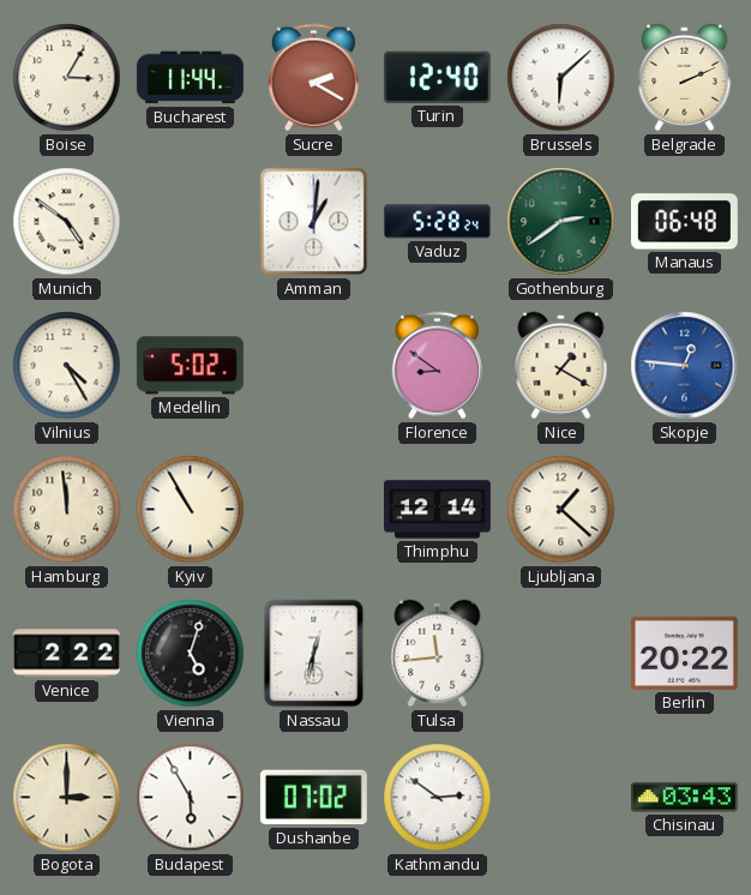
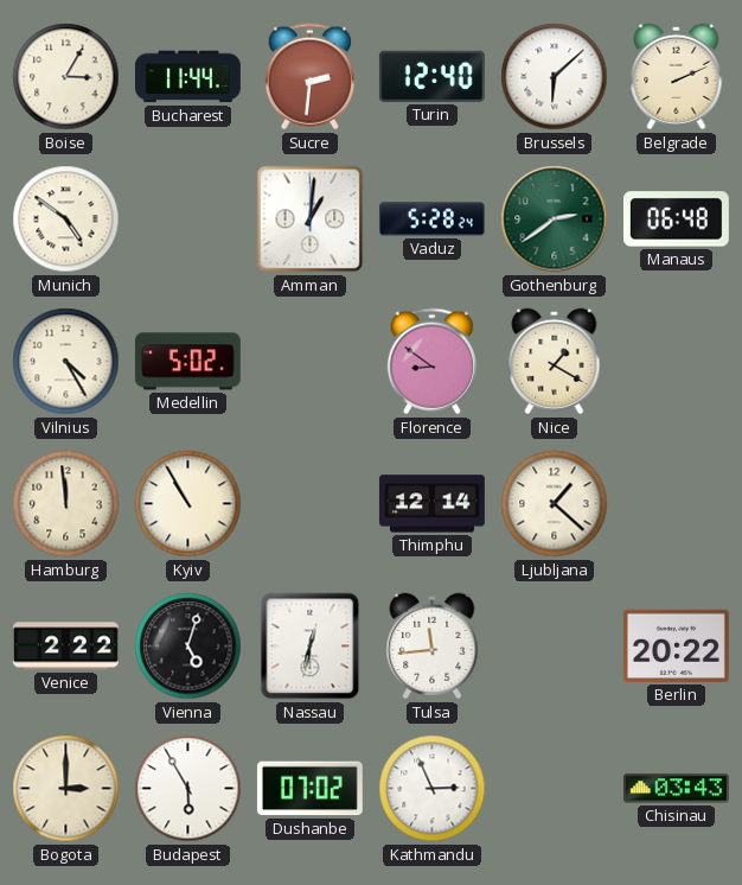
Sucre: 2:20 -> 2:31 (309, 77)
Skopje: 12:46 -> none (685, 366)
Kathmandu: 2:51 -> 2:56 (433, 789)
